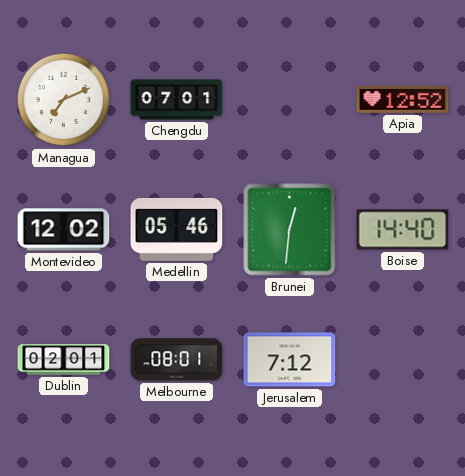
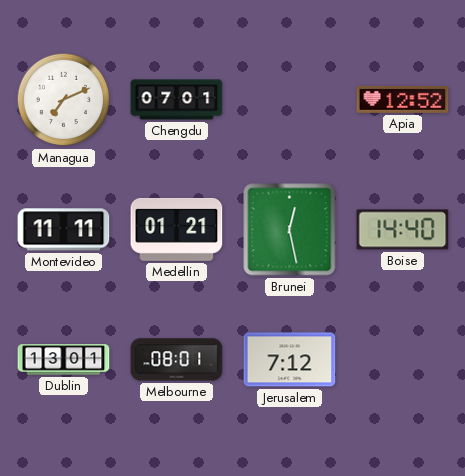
Montevideo: 12:02 -> 11:11 (64, 230)
Medellin: 05:46 -> 01:21 (177, 229)
Brunei: 12:31 -> 12:28 (290, 230)
Dublin: 02:01 -> 13:01 (64, 360)
